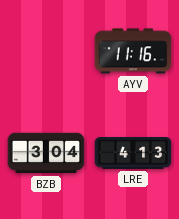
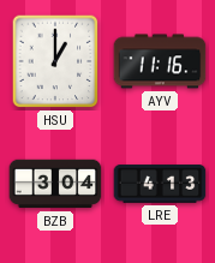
HSU: none -> 1:00 (55, 61)
